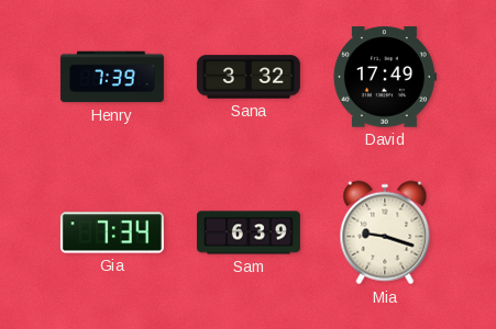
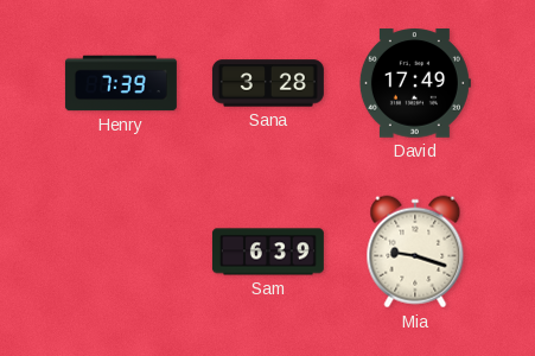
Sana: 3:32 -> 3:28 (268, 83)
Gia: 7:34 -> none (112, 232)
